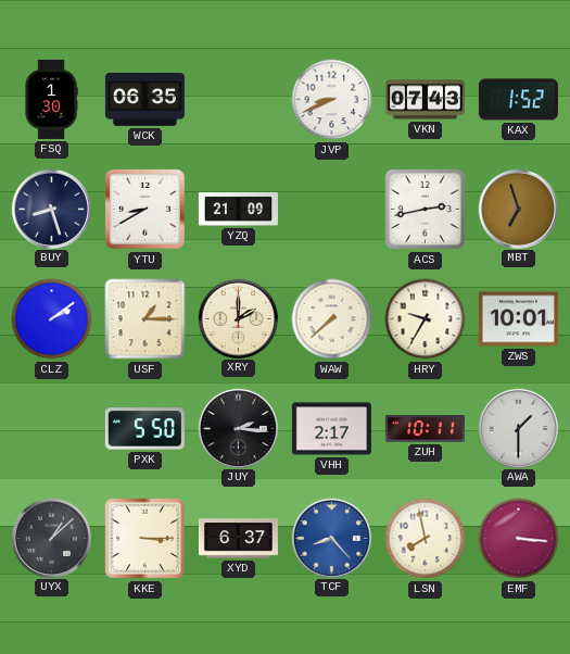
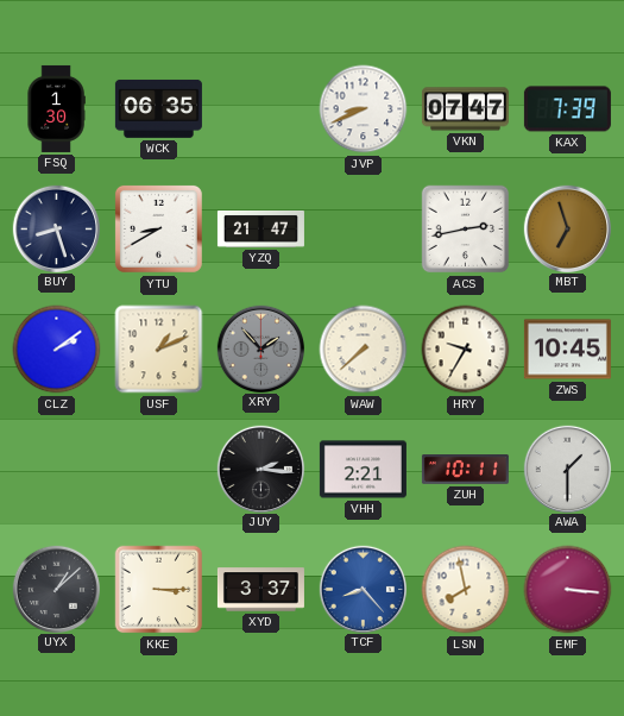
VKN: 07:43 -> 07:47 (465, 109)
KAX: 1:52 -> 7:39 (567, 109)
YZQ: 21:09 -> 21:47 (260, 228)
USF: 1:15 -> 1:11 (159, 350)
XRY: 2:00 -> 1:53 (260, 348)
XRY dial: cream -> grey (260, 348)
ZWS: 10:01 -> 10:45 (567, 350)
PXK: 5:50 -> none (144, 429)
VHH: 2:17 -> 2:21 (363, 470)
XYD: 6:37 -> 3:37 (260, 590)
